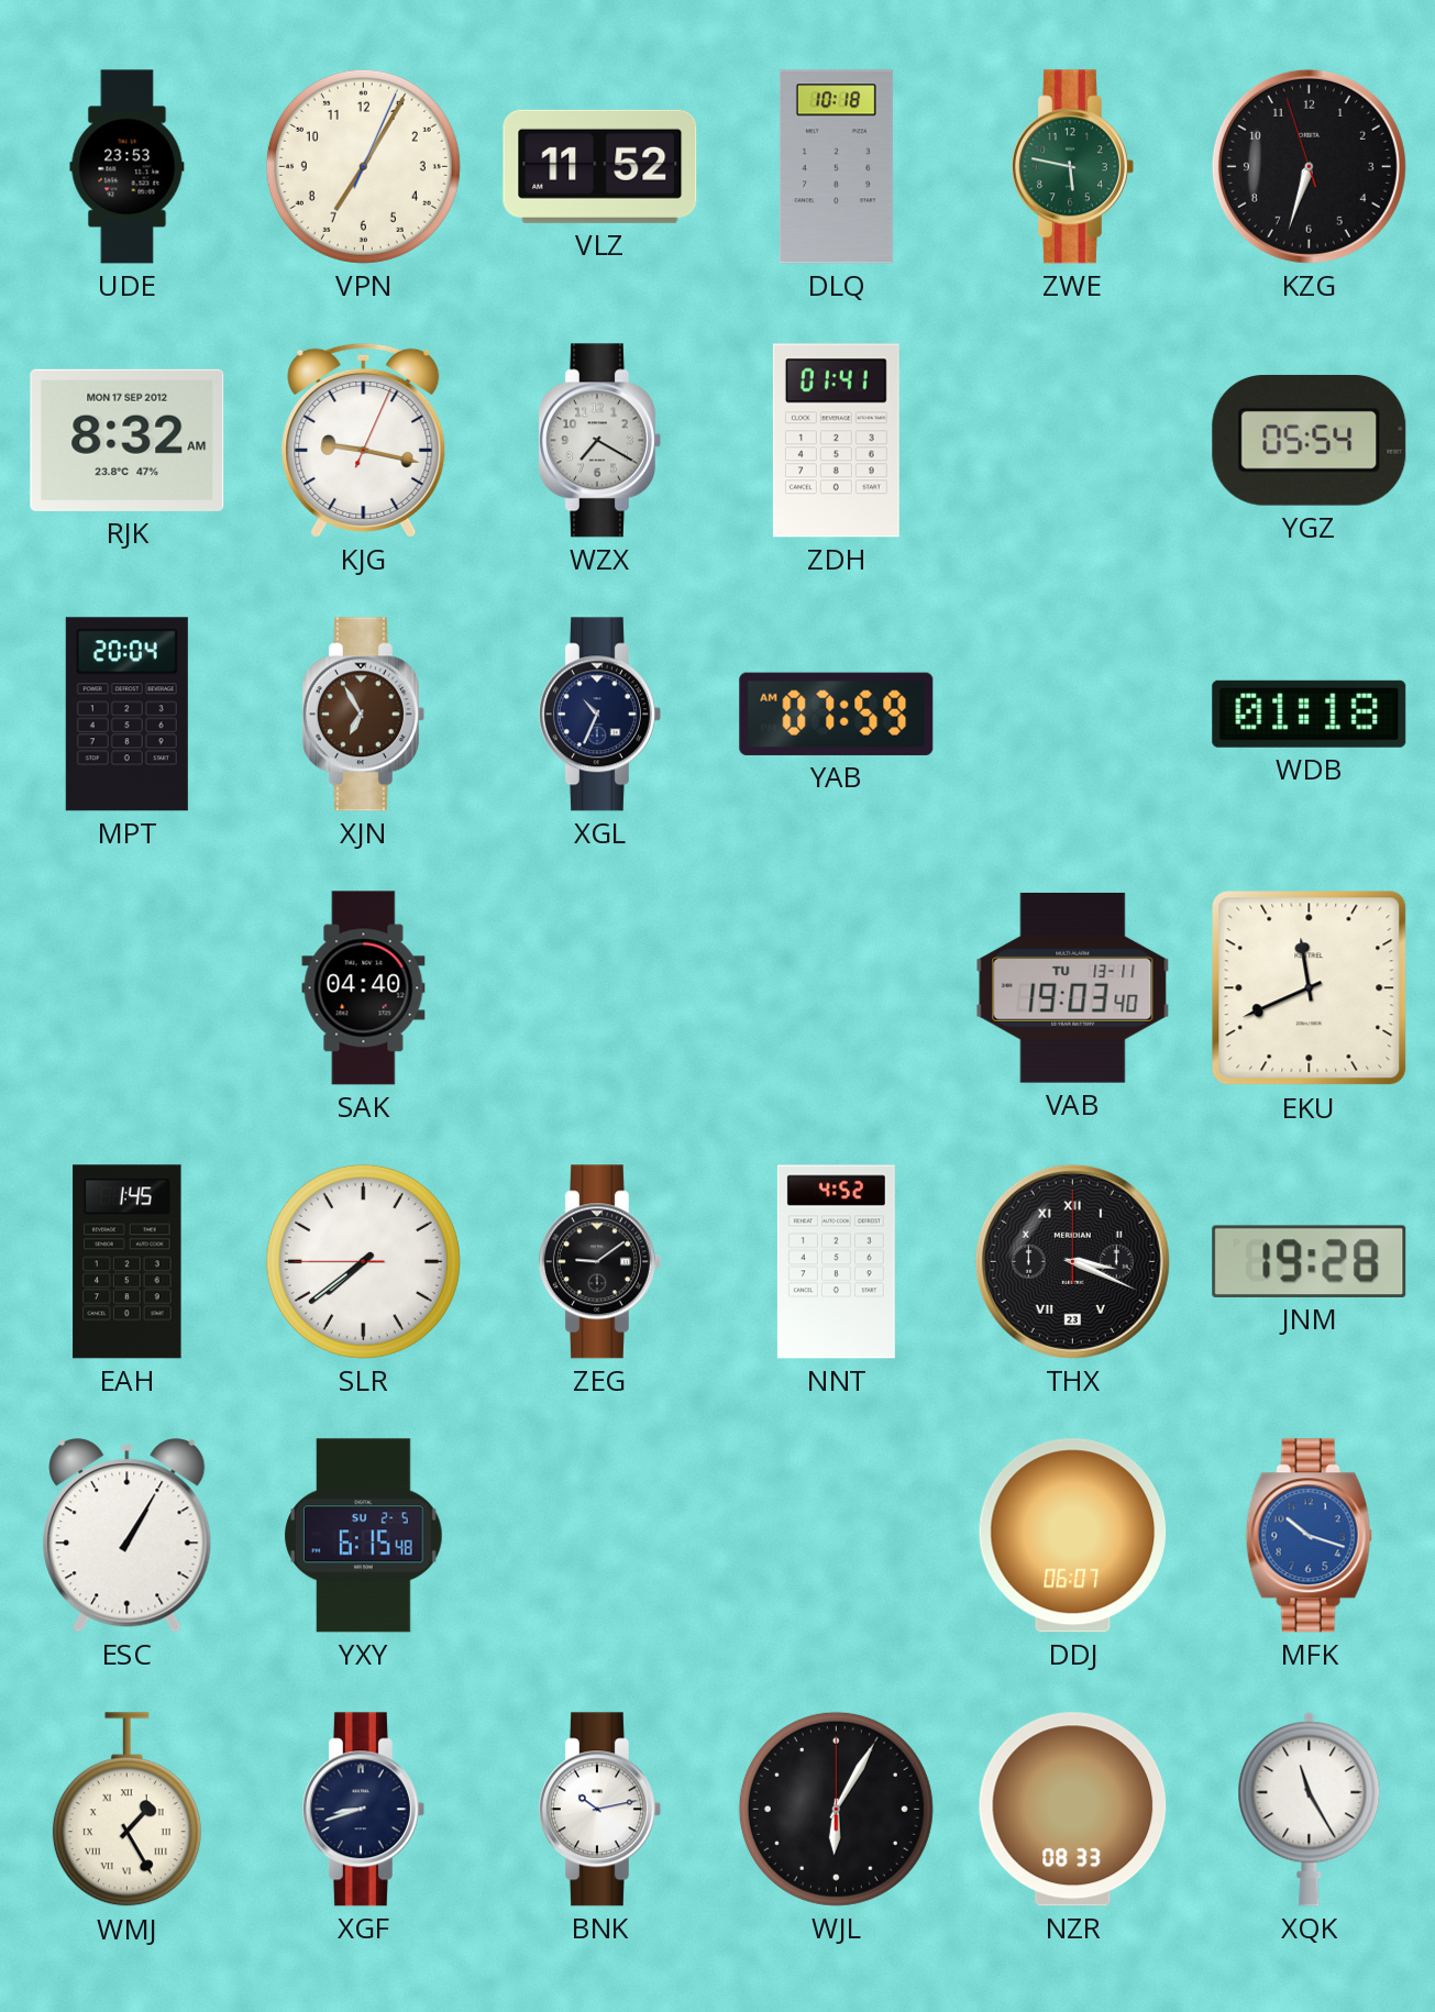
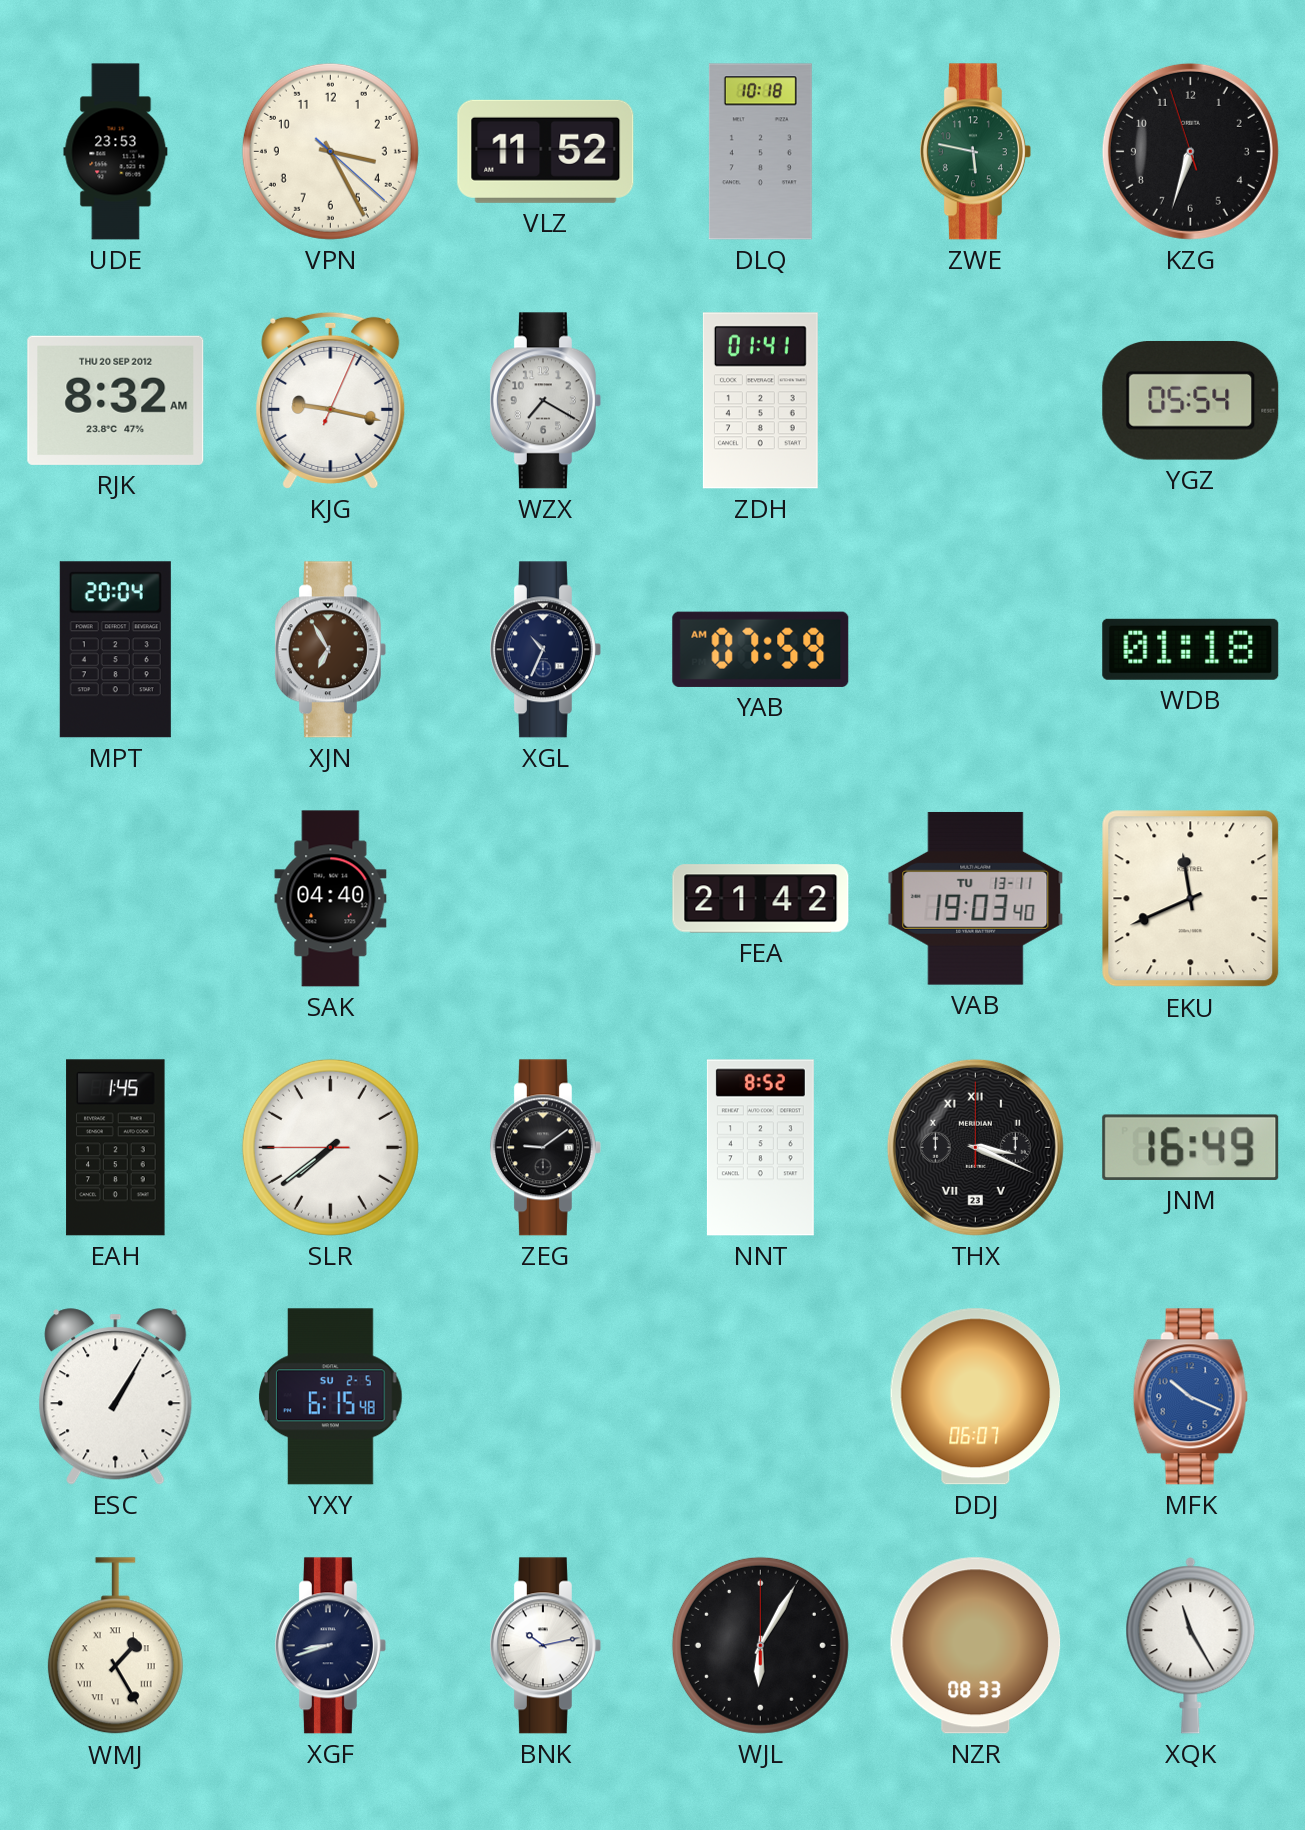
VPN: 7:05 -> 3:25 (330, 151)
RJK date: MON 17 SEP 2012 -> THU 20 SEP 2012 (116, 400)
FEA: none -> 21:42 (761, 899)
NNT: 4:52 -> 8:52 (760, 1148)
JNM: 19:28 -> 16:49 (1191, 1147)
MFK: 10:18 -> 10:19 (1190, 1397)
